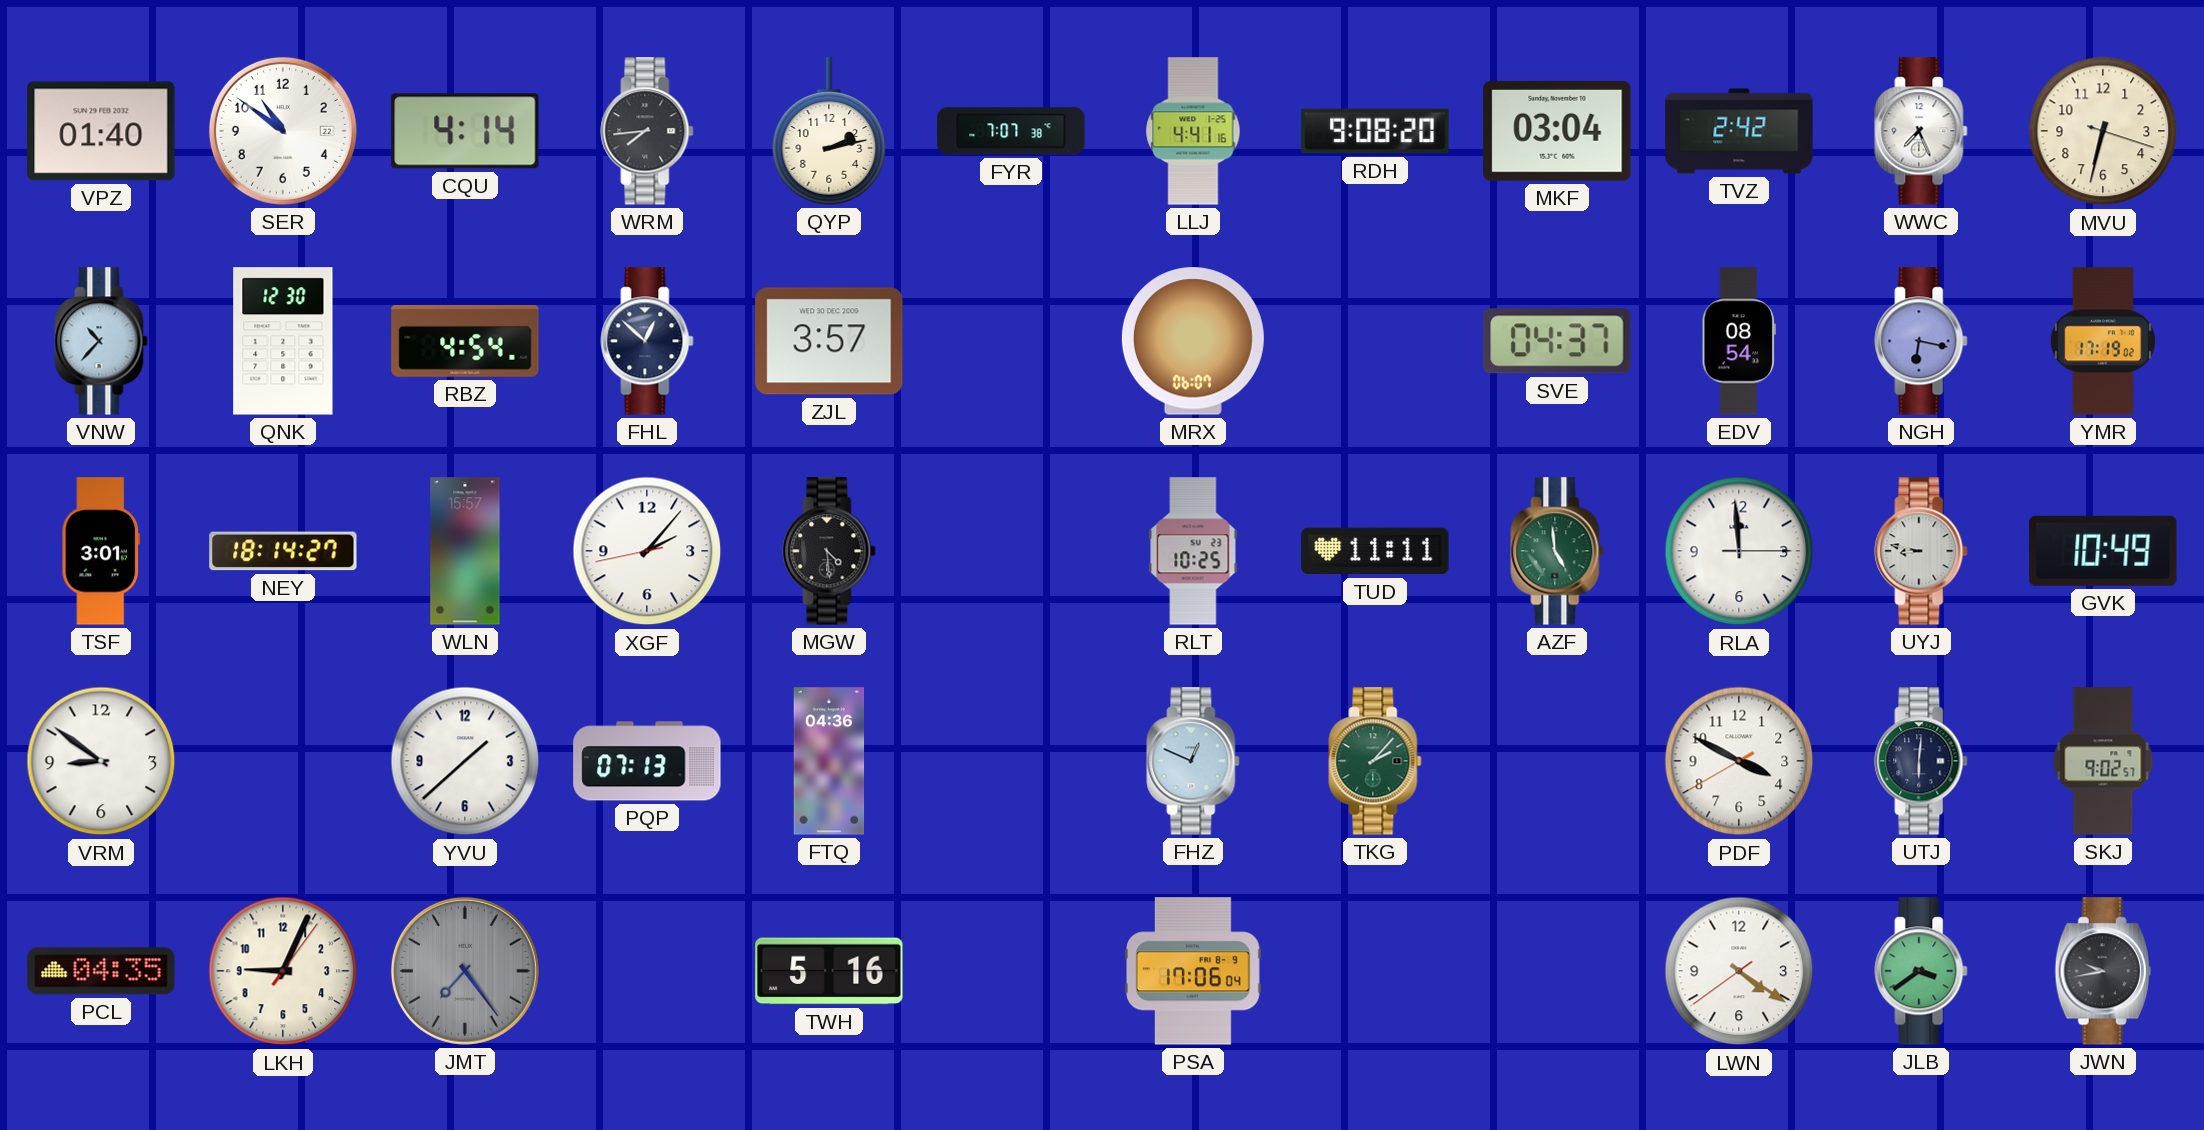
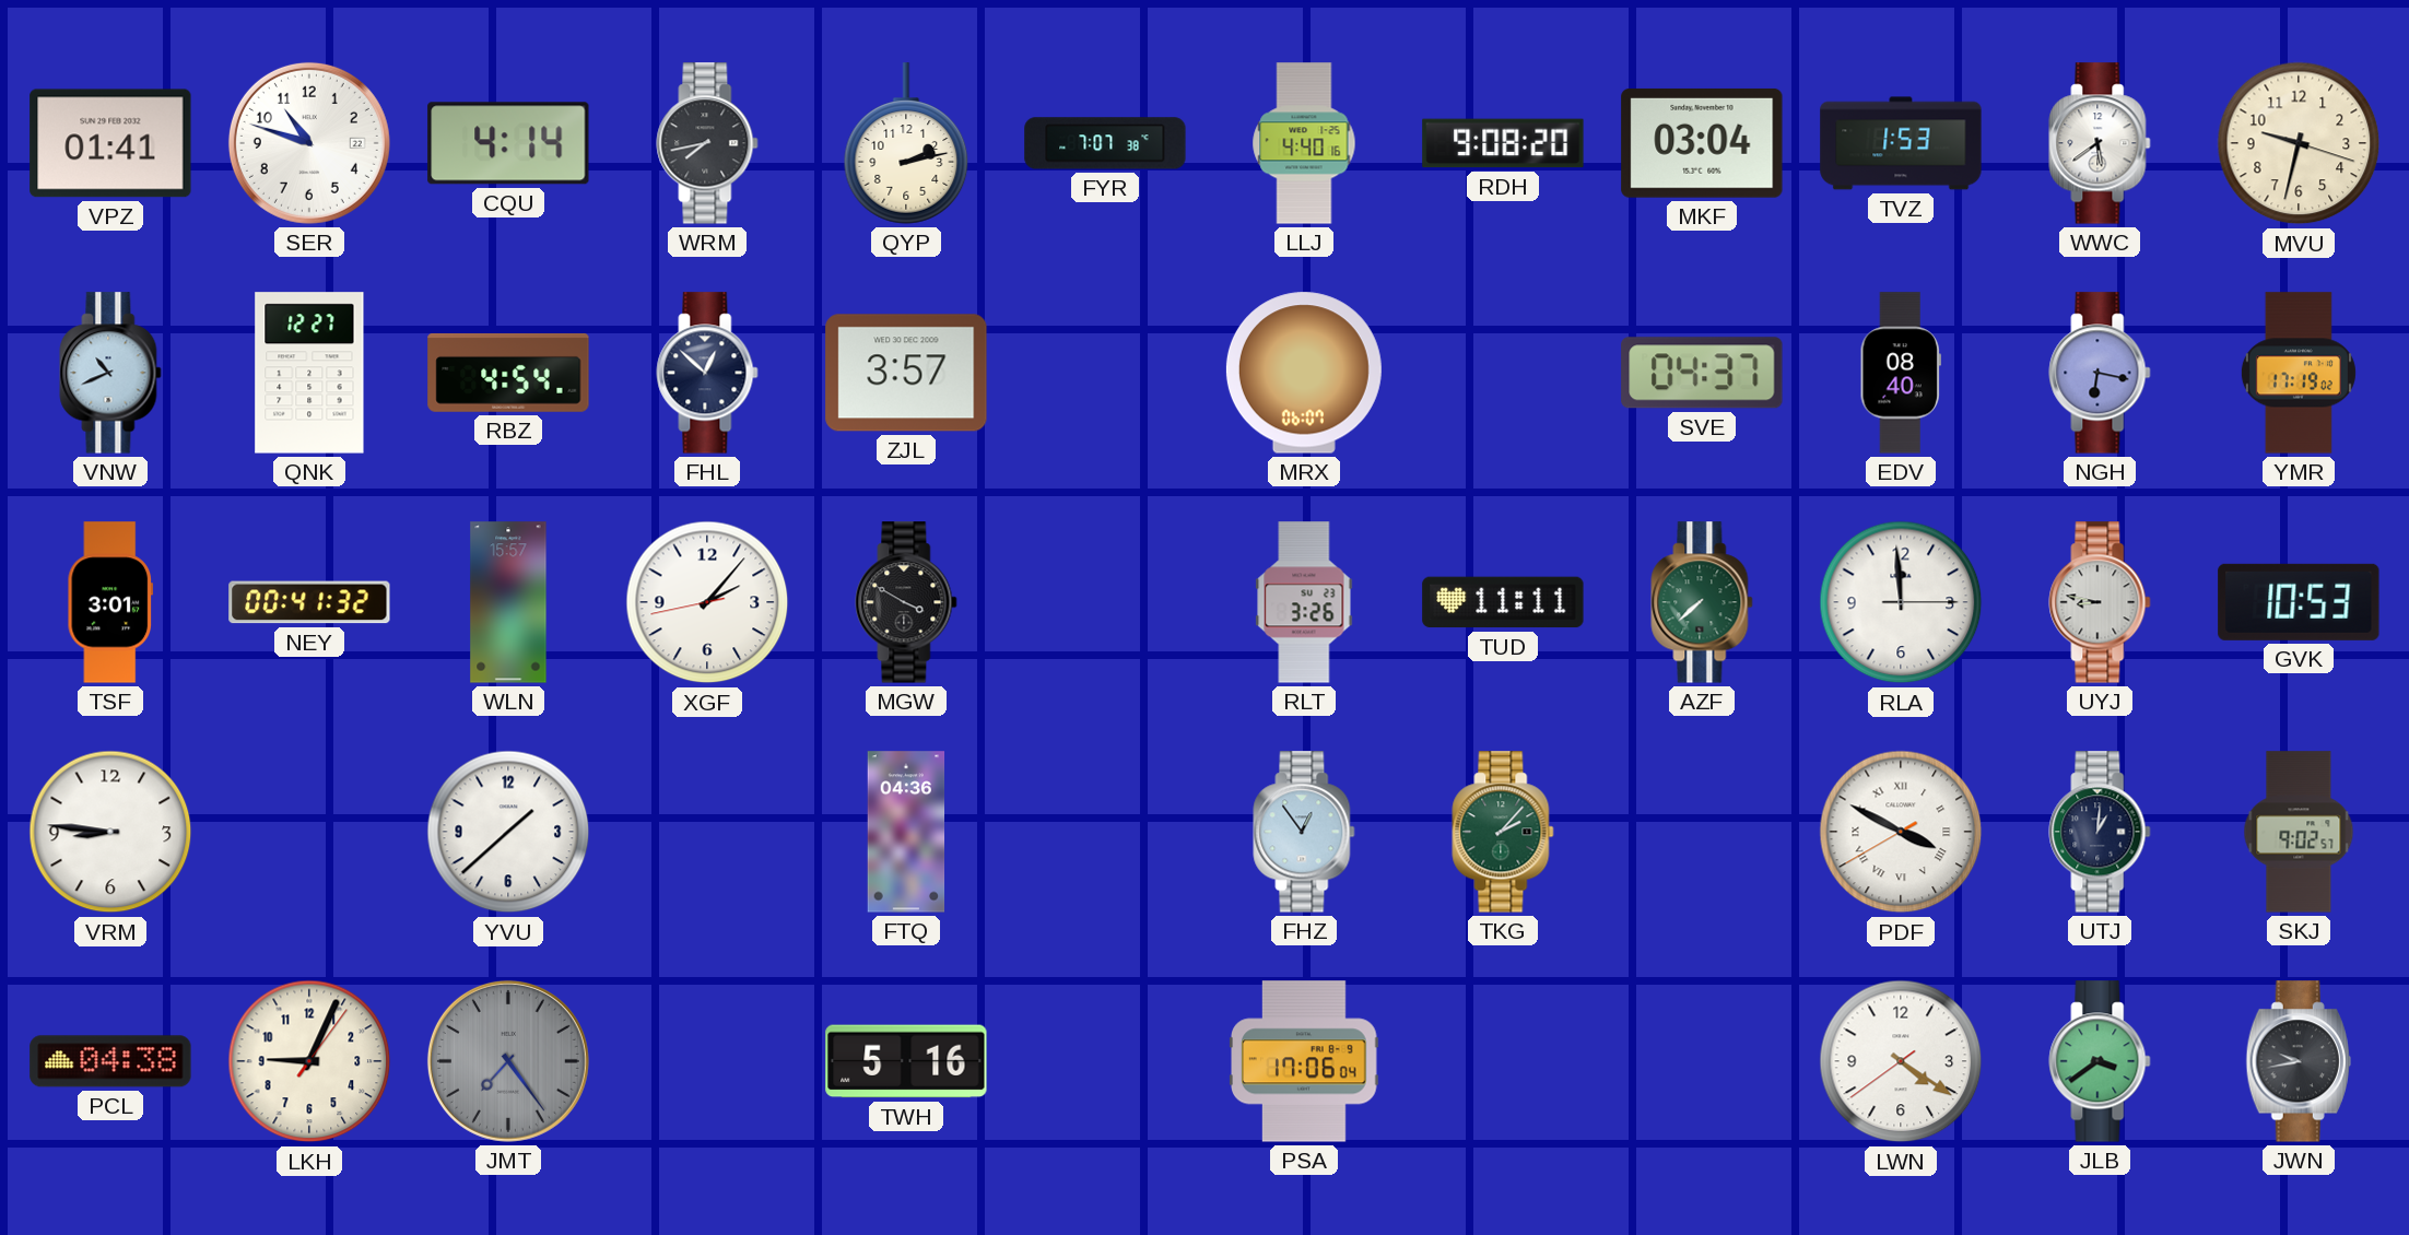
VPZ: 01:40 -> 01:41 (110, 143)
SER: 10:51 -> 10:48 (309, 143)
WRM: 7:44 -> 7:43 (707, 143)
LLJ: 4:41 -> 4:40 (1304, 143)
TVZ: 2:42 -> 1:53 (1901, 143)
WWC: 7:26 -> 5:39 (2100, 143)
MVU: 6:32 -> 9:32 (2299, 143)
VNW: 10:37 -> 10:41 (110, 373)
QNK: 12:30 -> 12:27 (309, 373)
EDV: 08:54 -> 08:40 (1901, 373)
NEY: 18:14 -> 00:41 (309, 602)
MGW: 4:29 -> 3:50 (906, 602)
RLT: 10:25 -> 3:26 (1304, 602)
AZF: 4:59 -> 7:38 (1702, 602)
GVK: 10:49 -> 10:53 (2299, 602)
VRM: 8:51 -> 8:46 (110, 832)
PQP: 07:13 -> none (647, 761)
FHZ: 12:49 -> 12:54 (1304, 832)
PDF numerals: Arabic -> Roman (1901, 832)
UTJ: 6:01 -> 1:01 (2100, 832)
PCL: 04:35 -> 04:38 (110, 1061)
